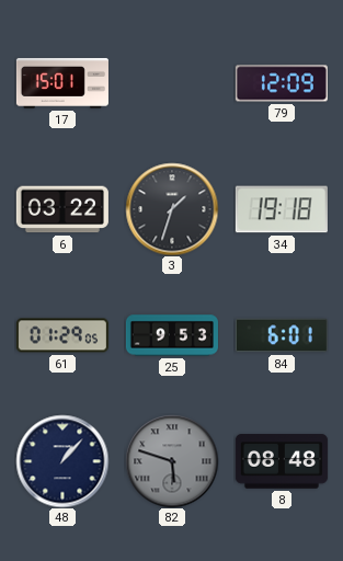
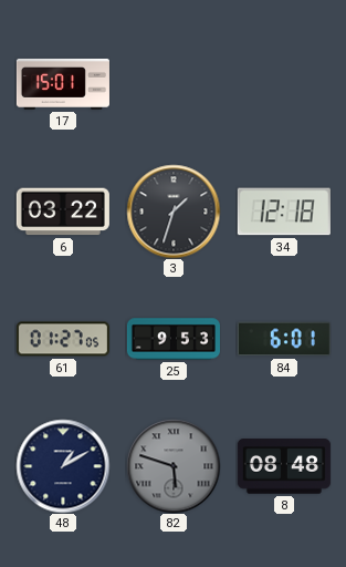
79: 12:09 -> none (282, 83)
34: 19:18 -> 12:18 (284, 212)
61: 01:29 -> 01:27 (63, 339)
48: 1:07 -> 1:10 (63, 466)
